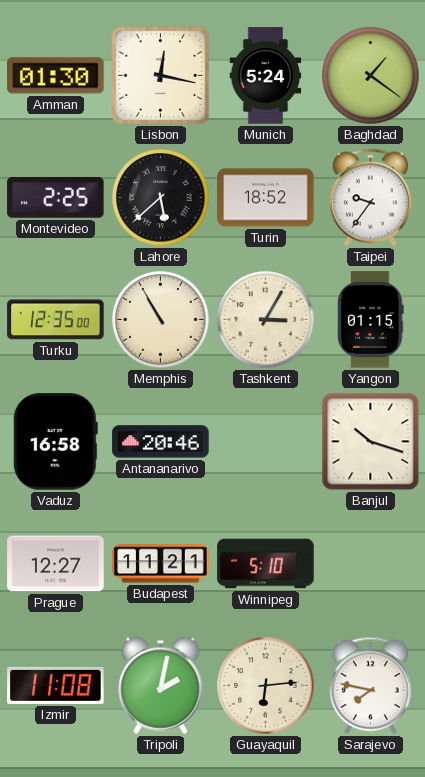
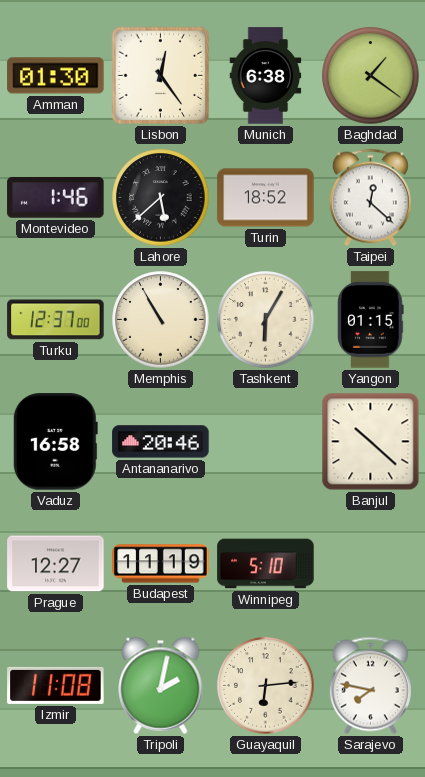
Lisbon: 12:17 -> 12:24 (161, 76)
Munich: 5:24 -> 6:38 (266, 76)
Montevideo: 2:25 -> 1:46 (56, 198)
Taipei: 9:36 -> 12:22 (370, 198)
Turku: 12:35 -> 12:37 (56, 320)
Tashkent: 3:05 -> 6:05 (266, 320)
Banjul: 10:18 -> 10:22 (371, 442)
Budapest: 11:21 -> 11:19 (161, 564)
